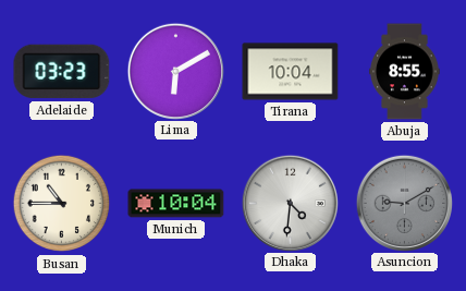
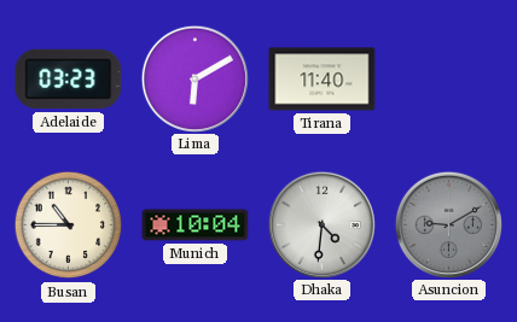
Tirana: 10:04 -> 11:40 (323, 80)
Abuja: 8:55 -> none (405, 72)
